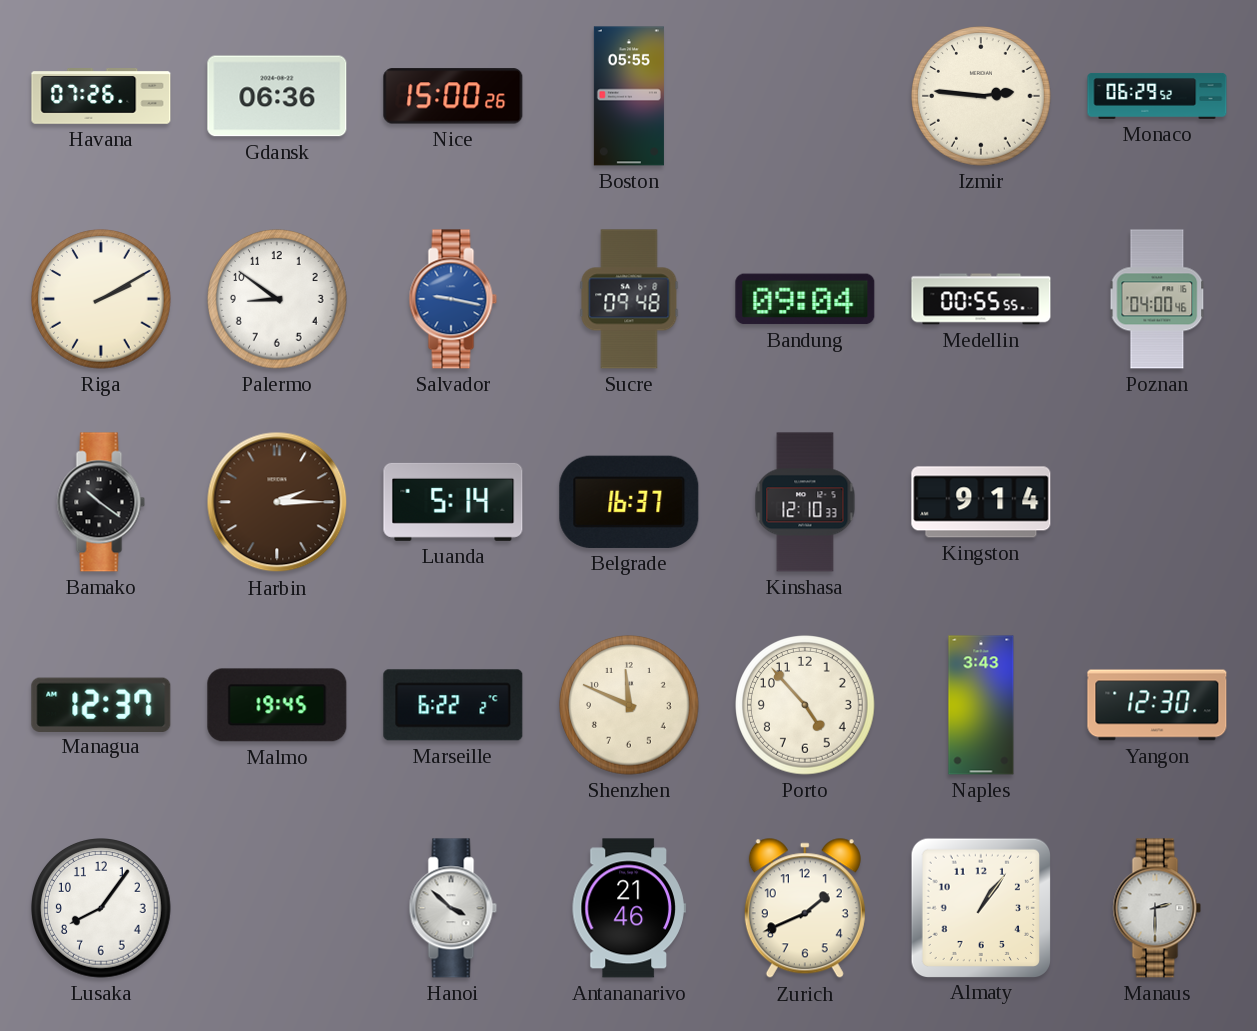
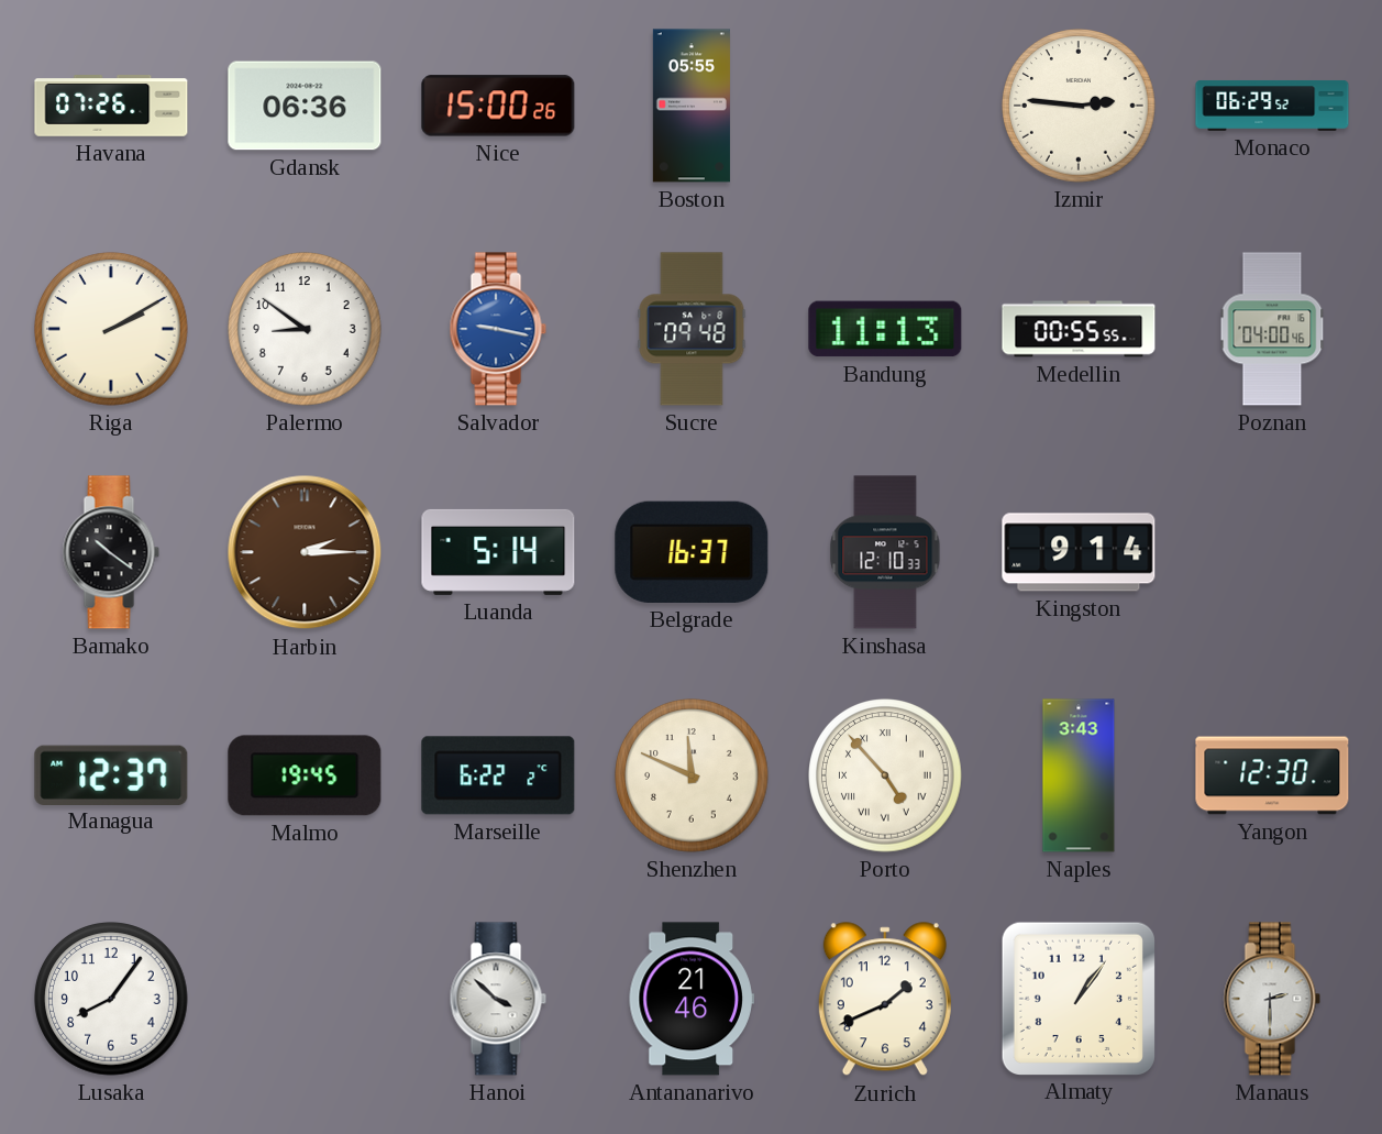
Bandung: 09:04 -> 11:13 (885, 329)
Porto numerals: Arabic -> Roman (885, 775)
